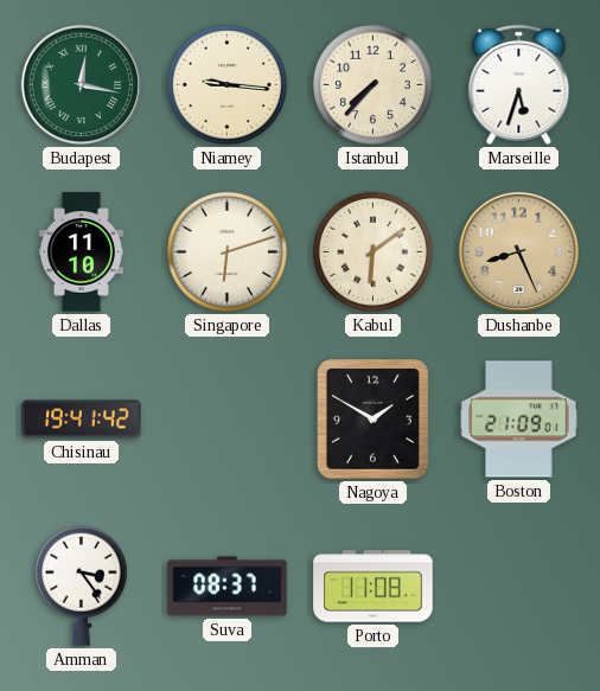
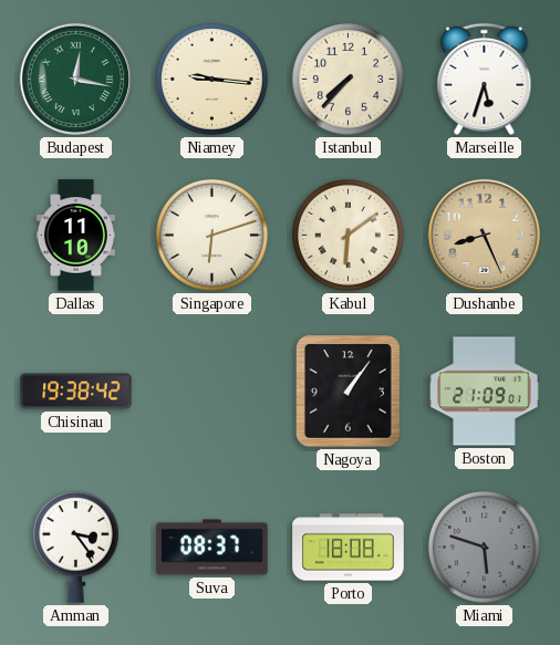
Chisinau: 19:41 -> 19:38 (76, 392)
Nagoya: 1:50 -> 1:06 (349, 392)
Porto: 11:08 -> 18:08 (349, 548)
Miami: none -> 5:48 (484, 547)
